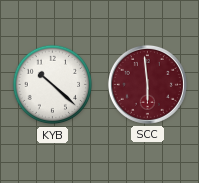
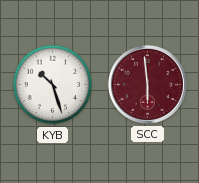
KYB: 10:22 -> 10:27 (53, 85)
